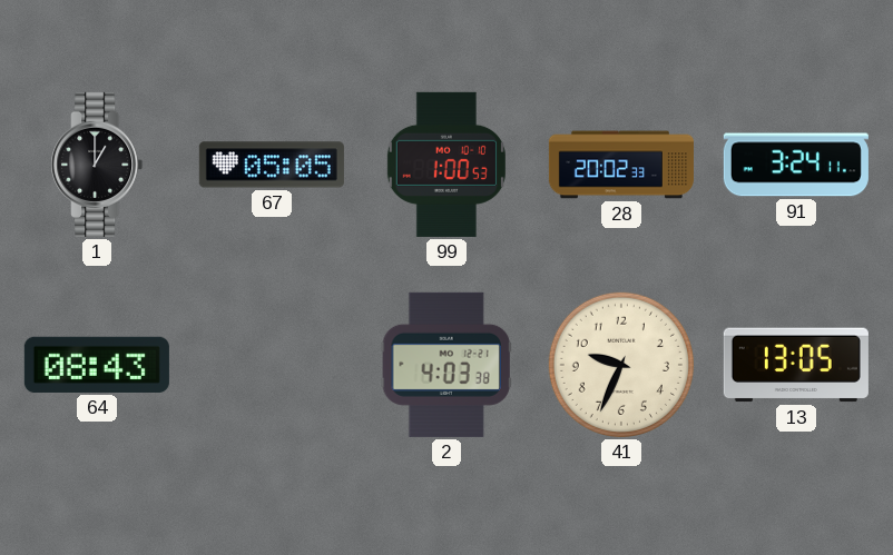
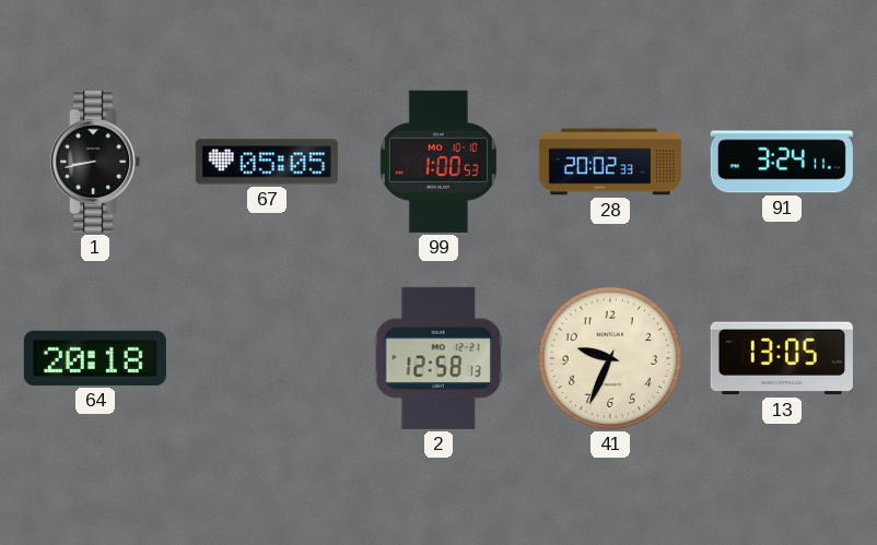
1: 1:00 -> 8:43 (95, 162)
64: 08:43 -> 20:18 (95, 358)
2: 4:03 -> 12:58 (438, 358)
